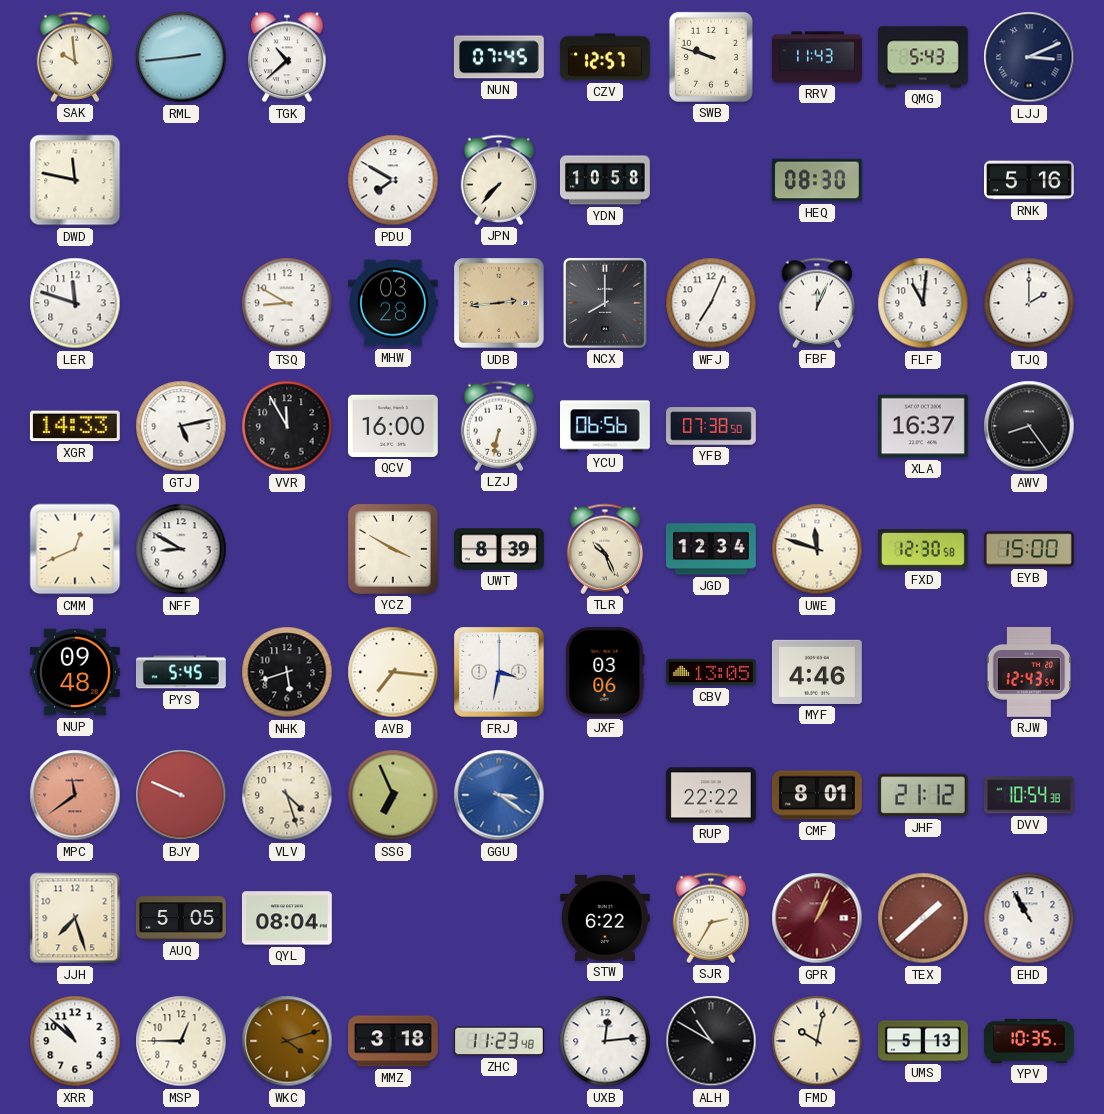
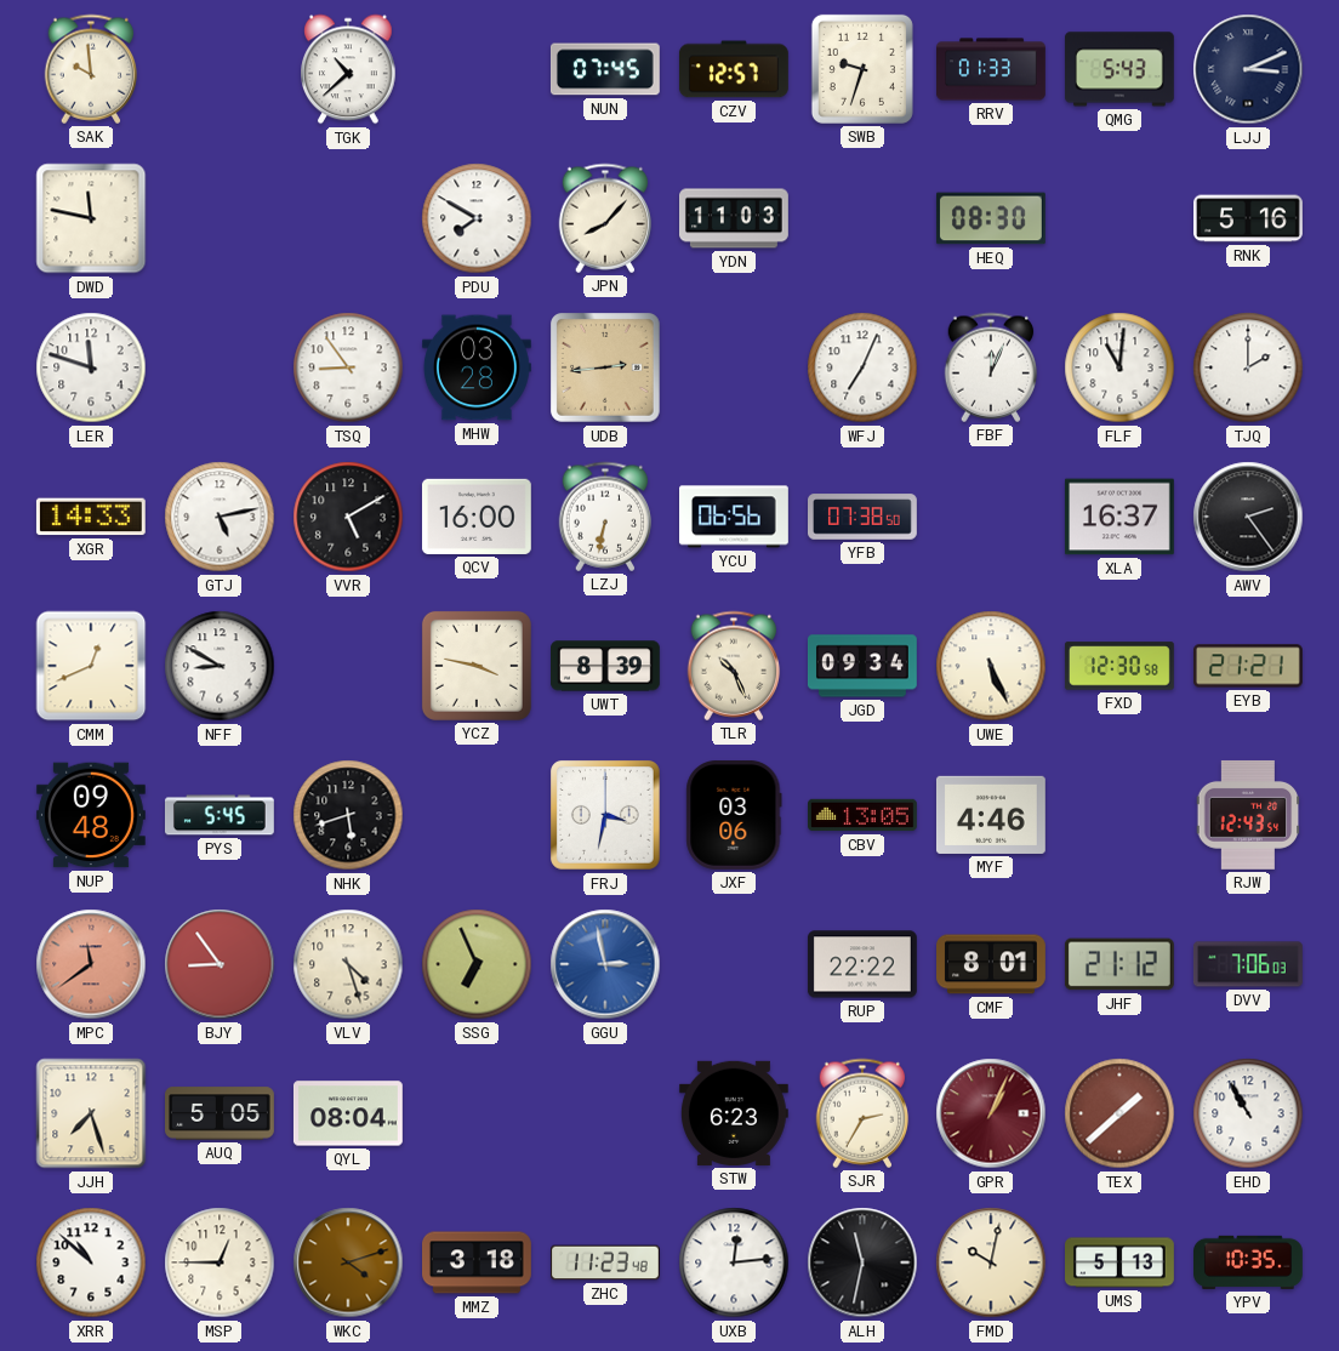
RML: 2:44 -> none (181, 57)
SWB: 9:48 -> 9:33 (862, 69)
RRV: 11:43 -> 01:33 (992, 69)
JPN: 7:37 -> 8:07 (605, 218)
YDN: 10:58 -> 11:03 (735, 218)
TSQ: 8:50 -> 8:54 (348, 367)
NCX: 8:00 -> none (605, 303)
VVR: 11:55 -> 5:10 (348, 517)
AWV: 8:24 -> 2:24 (1248, 517)
YCZ: 3:50 -> 3:47 (477, 666)
JGD: 12:34 -> 09:34 (862, 666)
UWE: 11:48 -> 5:26 (991, 666)
EYB: 15:00 -> 21:21 (1248, 666)
AVB: 7:16 -> none (393, 672)
BJY: 9:49 -> 8:54 (220, 964)
GGU: 3:21 -> 2:58 (605, 964)
DVV: 10:54 -> 7:06 (1248, 964)
STW: 6:22 -> 6:23 (734, 1113)
ALH: 10:50 -> 11:32 (862, 1262)
